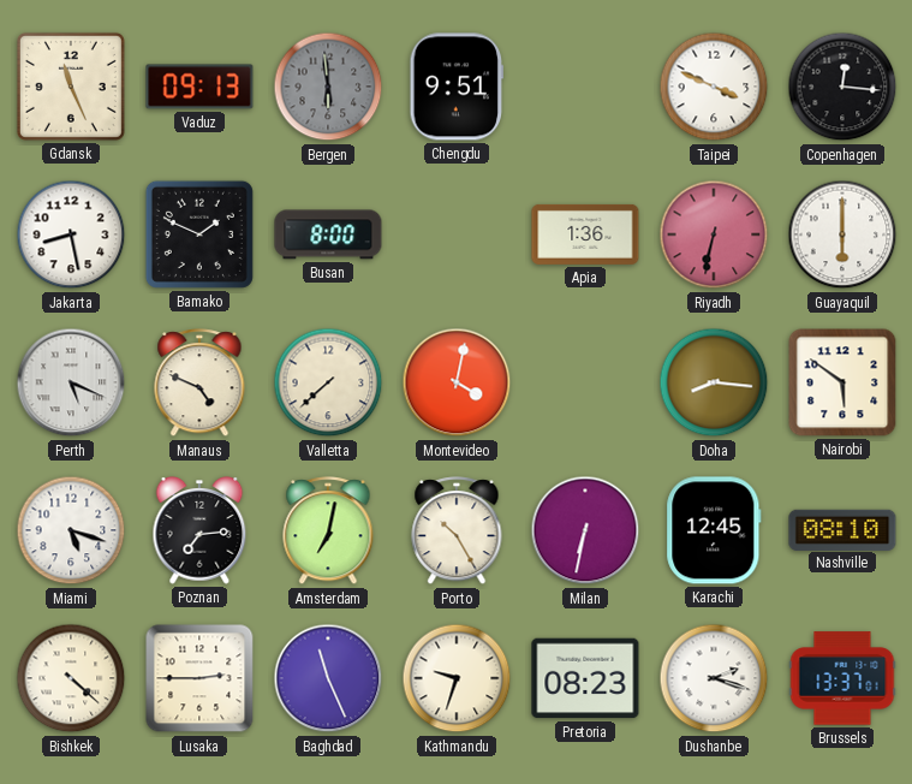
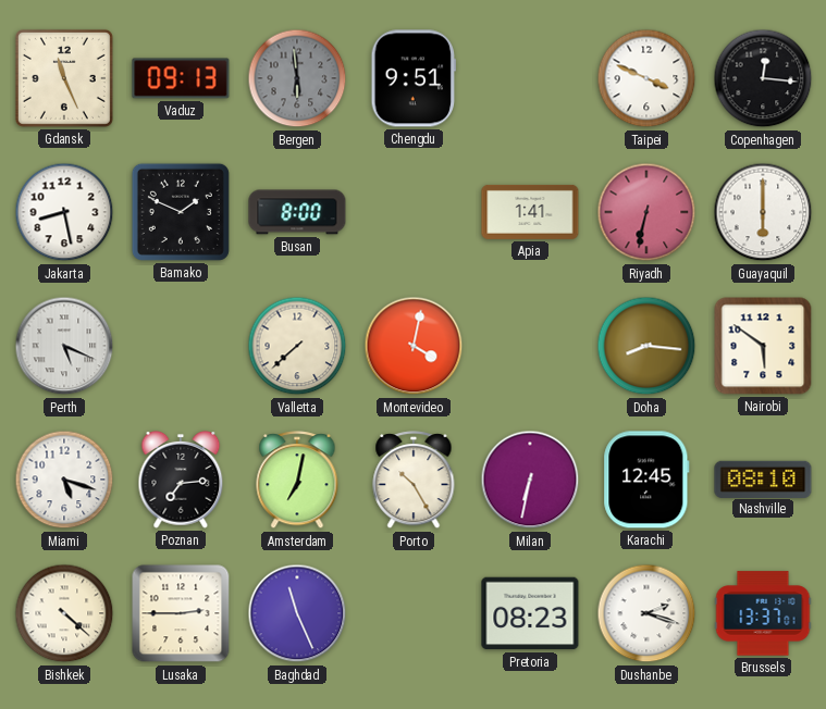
Apia: 1:36 -> 1:41 (530, 212)
Manaus: 4:49 -> none (199, 384)
Kathmandu: 9:33 -> none (457, 678)
